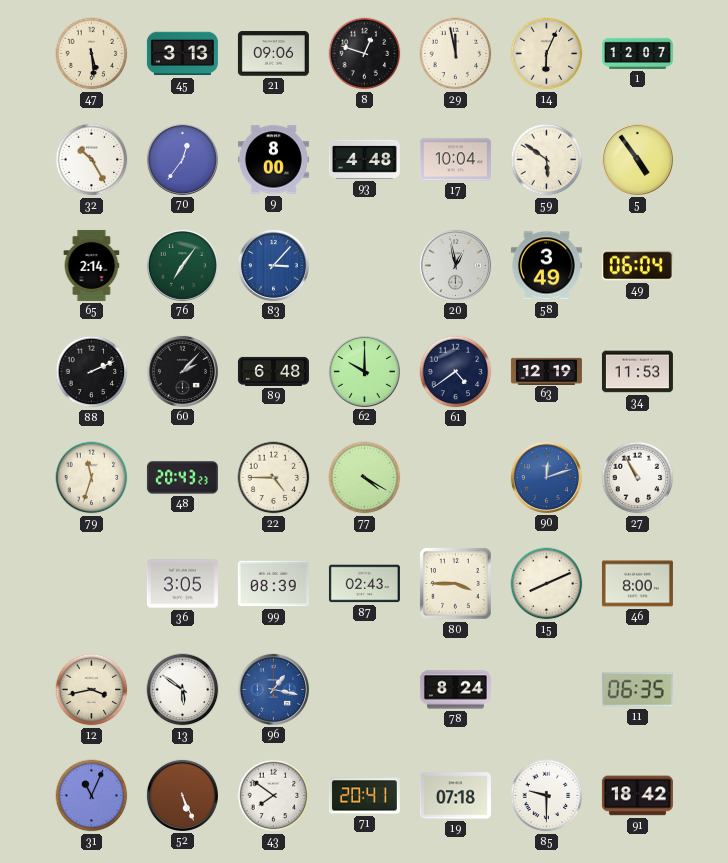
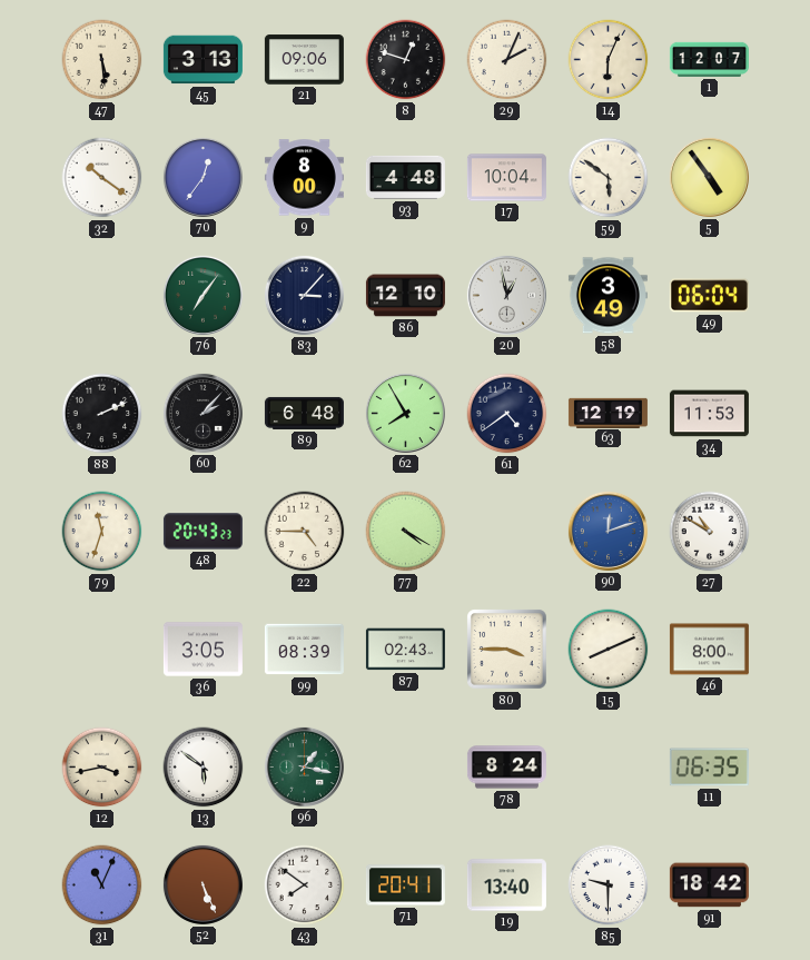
29: 11:58 -> 2:04 (507, 60)
32: 10:25 -> 10:21 (102, 178)
65: 2:14 -> none (92, 265)
83 dial: blue -> navy (304, 295)
86: none -> 12:10 (405, 296)
62: 10:00 -> 7:55 (405, 413)
27: 10:55 -> 10:50 (710, 532)
96 dial: blue -> green (304, 766)
19: 07:18 -> 13:40 (506, 885)
